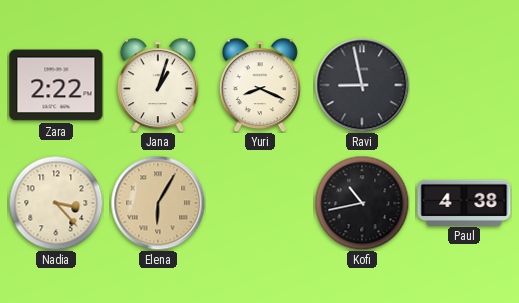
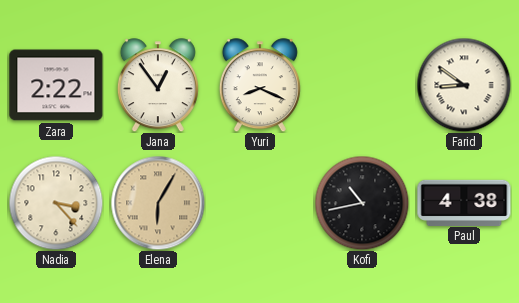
Jana: 1:03 -> 12:54 (158, 85)
Ravi: 8:58 -> none (362, 85)
Farid: none -> 8:51 (464, 85)
